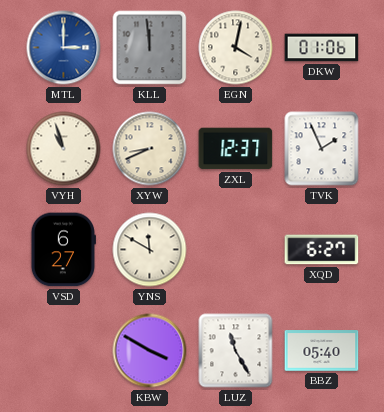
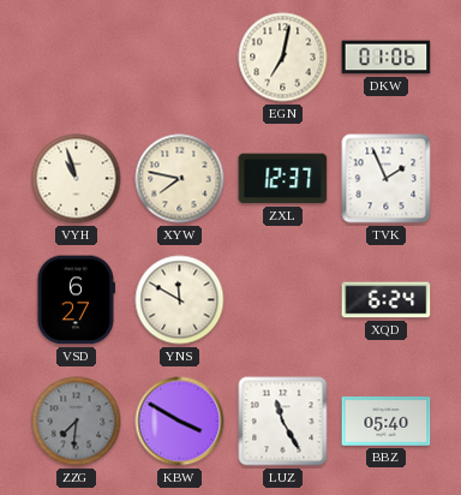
MTL: 3:00 -> none (64, 48)
KLL: 11:59 -> none (150, 48)
EGN: 4:02 -> 7:02 (283, 58)
XYW: 8:41 -> 7:47 (180, 179)
XQD: 6:27 -> 6:24 (387, 300)
ZZG: none -> 7:31 (77, 422)
